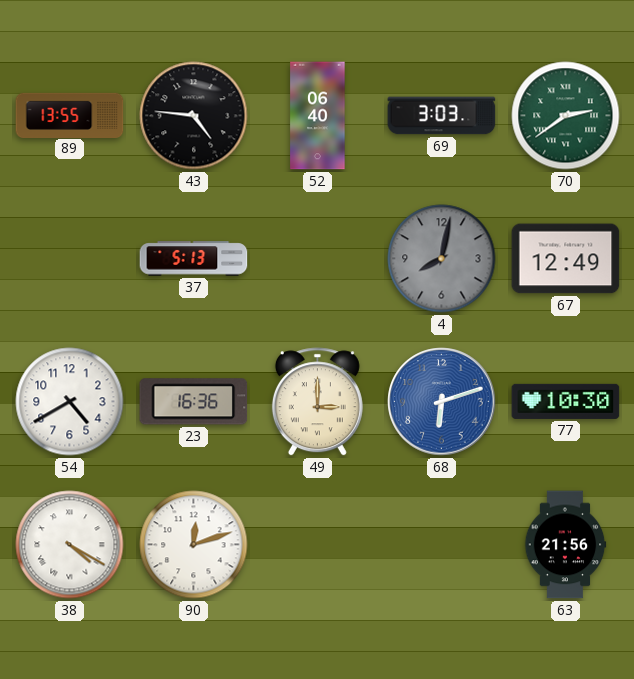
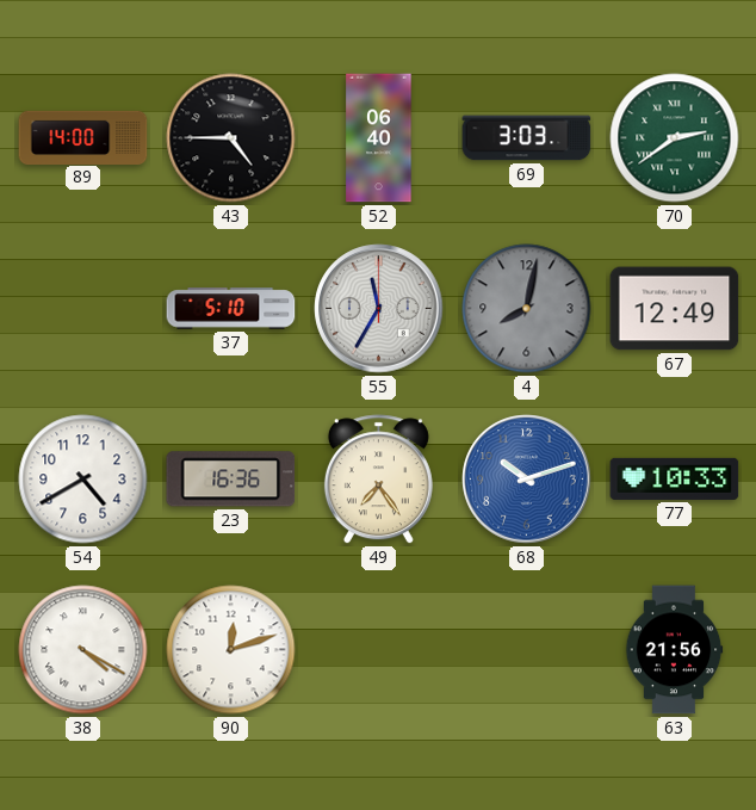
89: 13:55 -> 14:00 (83, 137)
43: 4:46 -> 4:45 (231, 138)
37: 5:13 -> 5:10 (231, 309)
55: none -> 11:35 (379, 309)
49: 3:00 -> 7:24 (378, 480)
68: 6:12 -> 10:12 (527, 480)
77: 10:30 -> 10:33 (675, 478)
